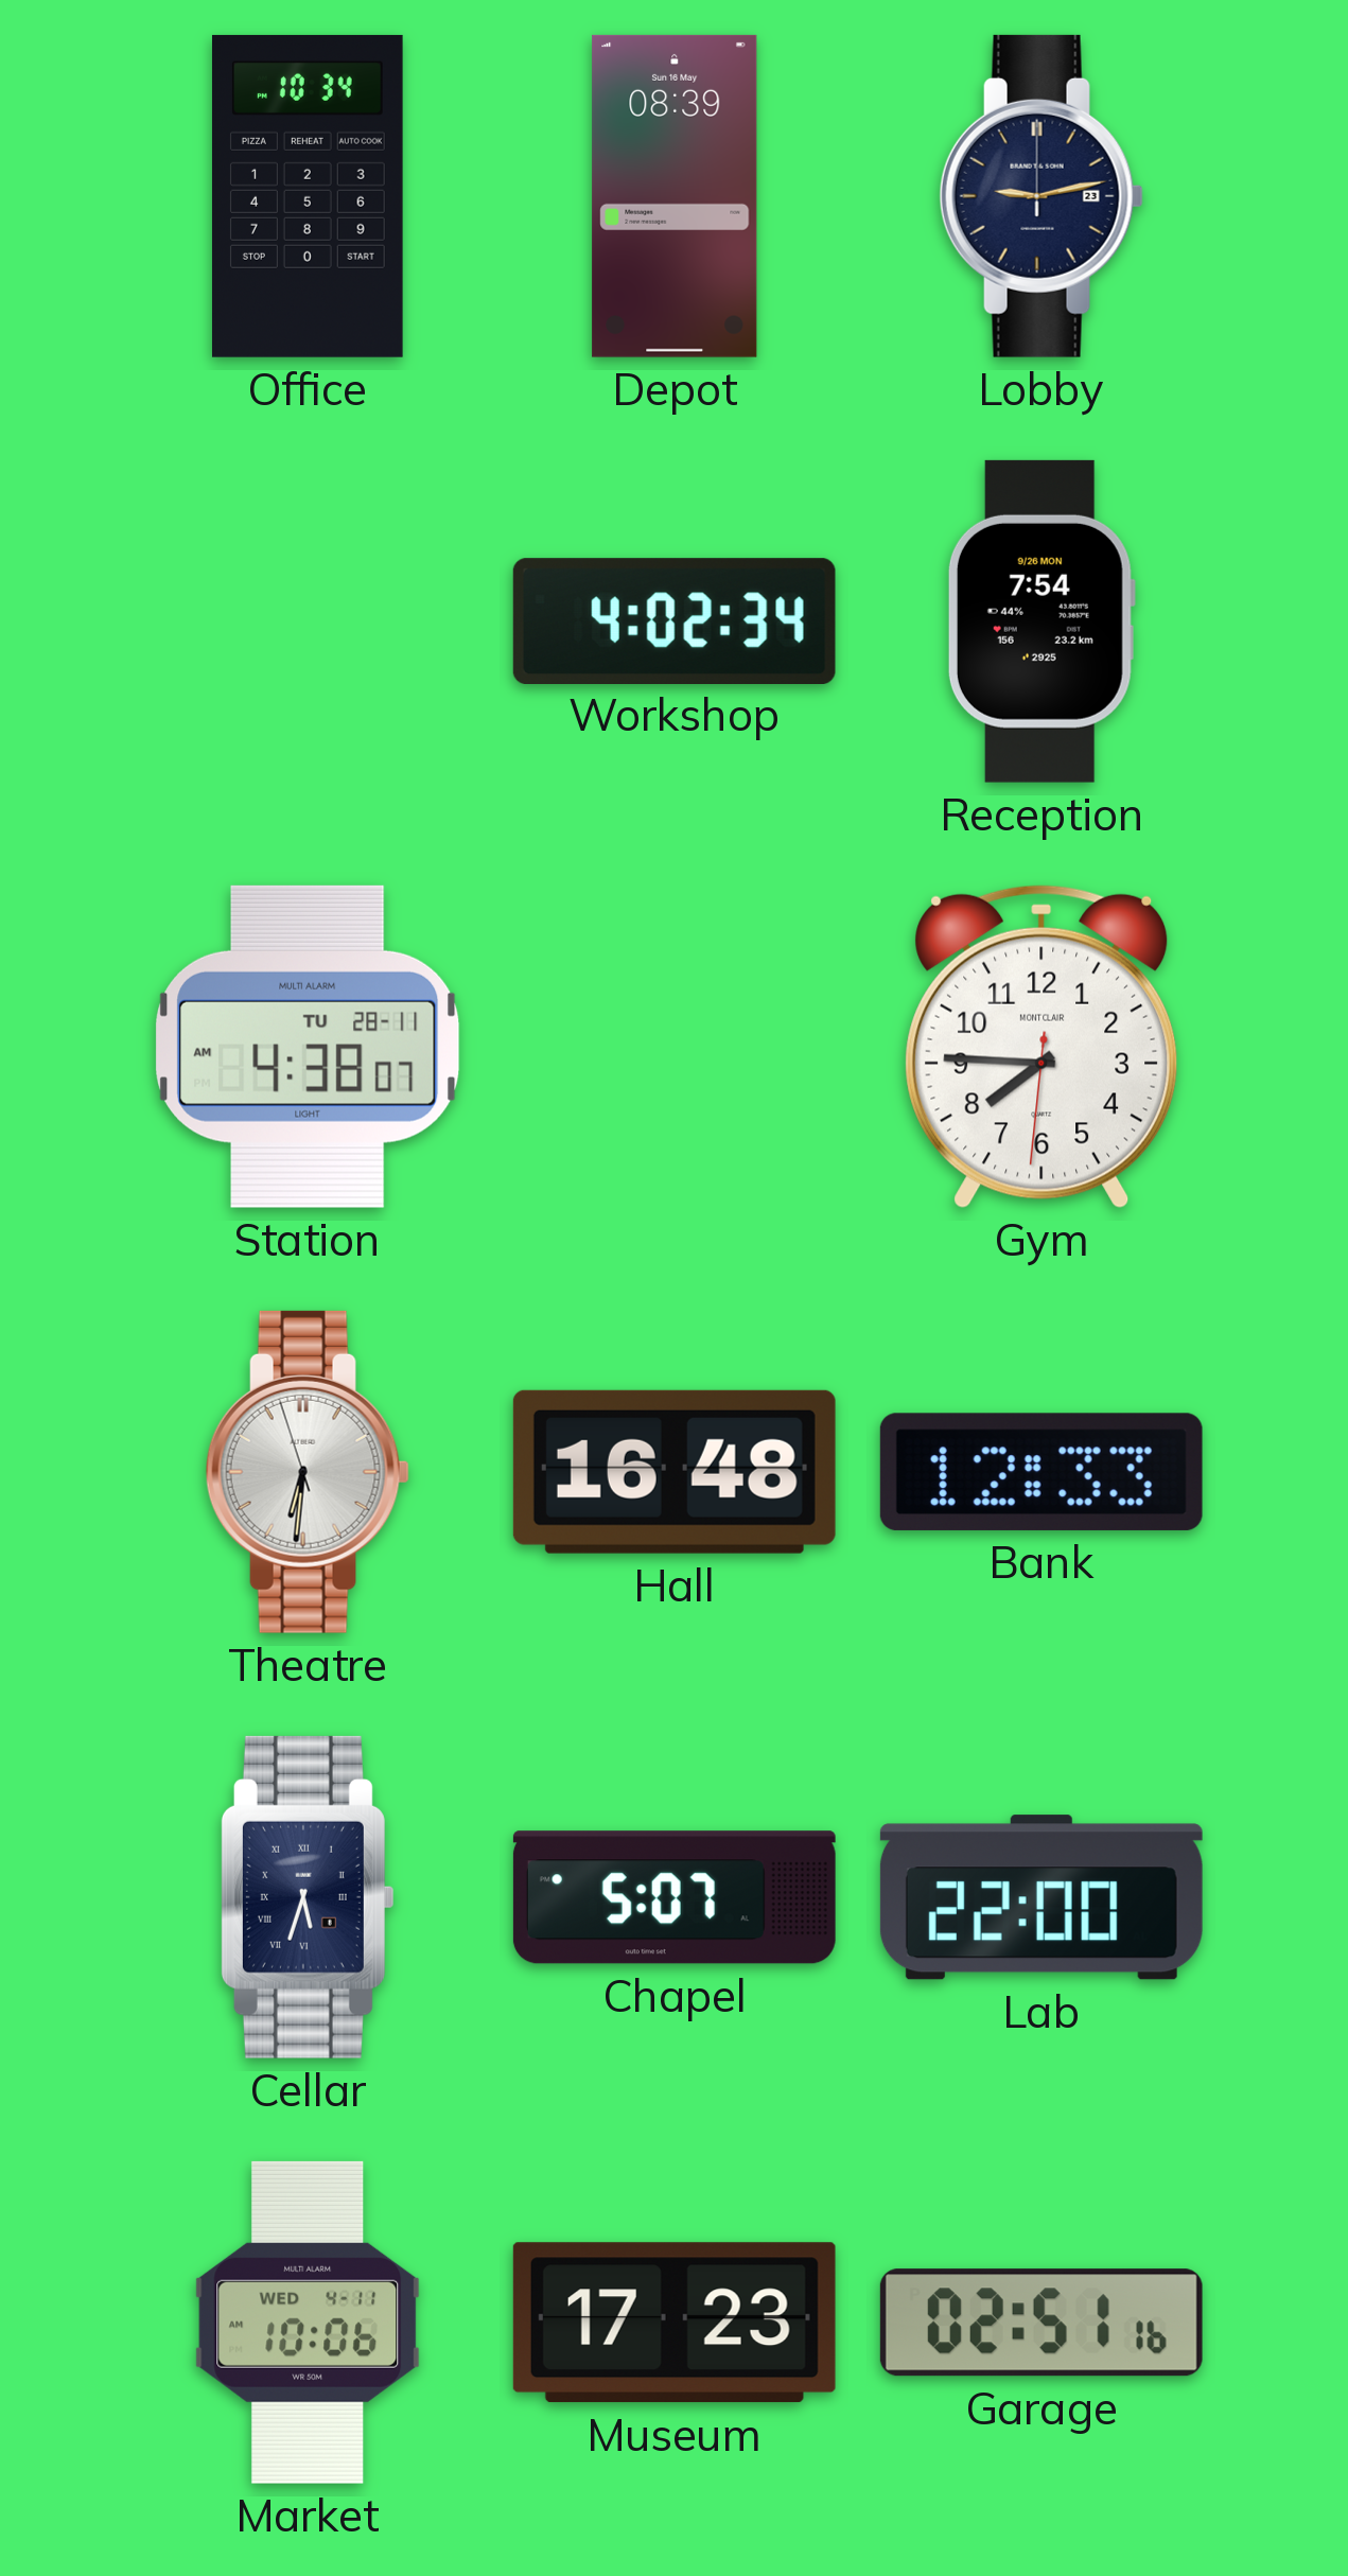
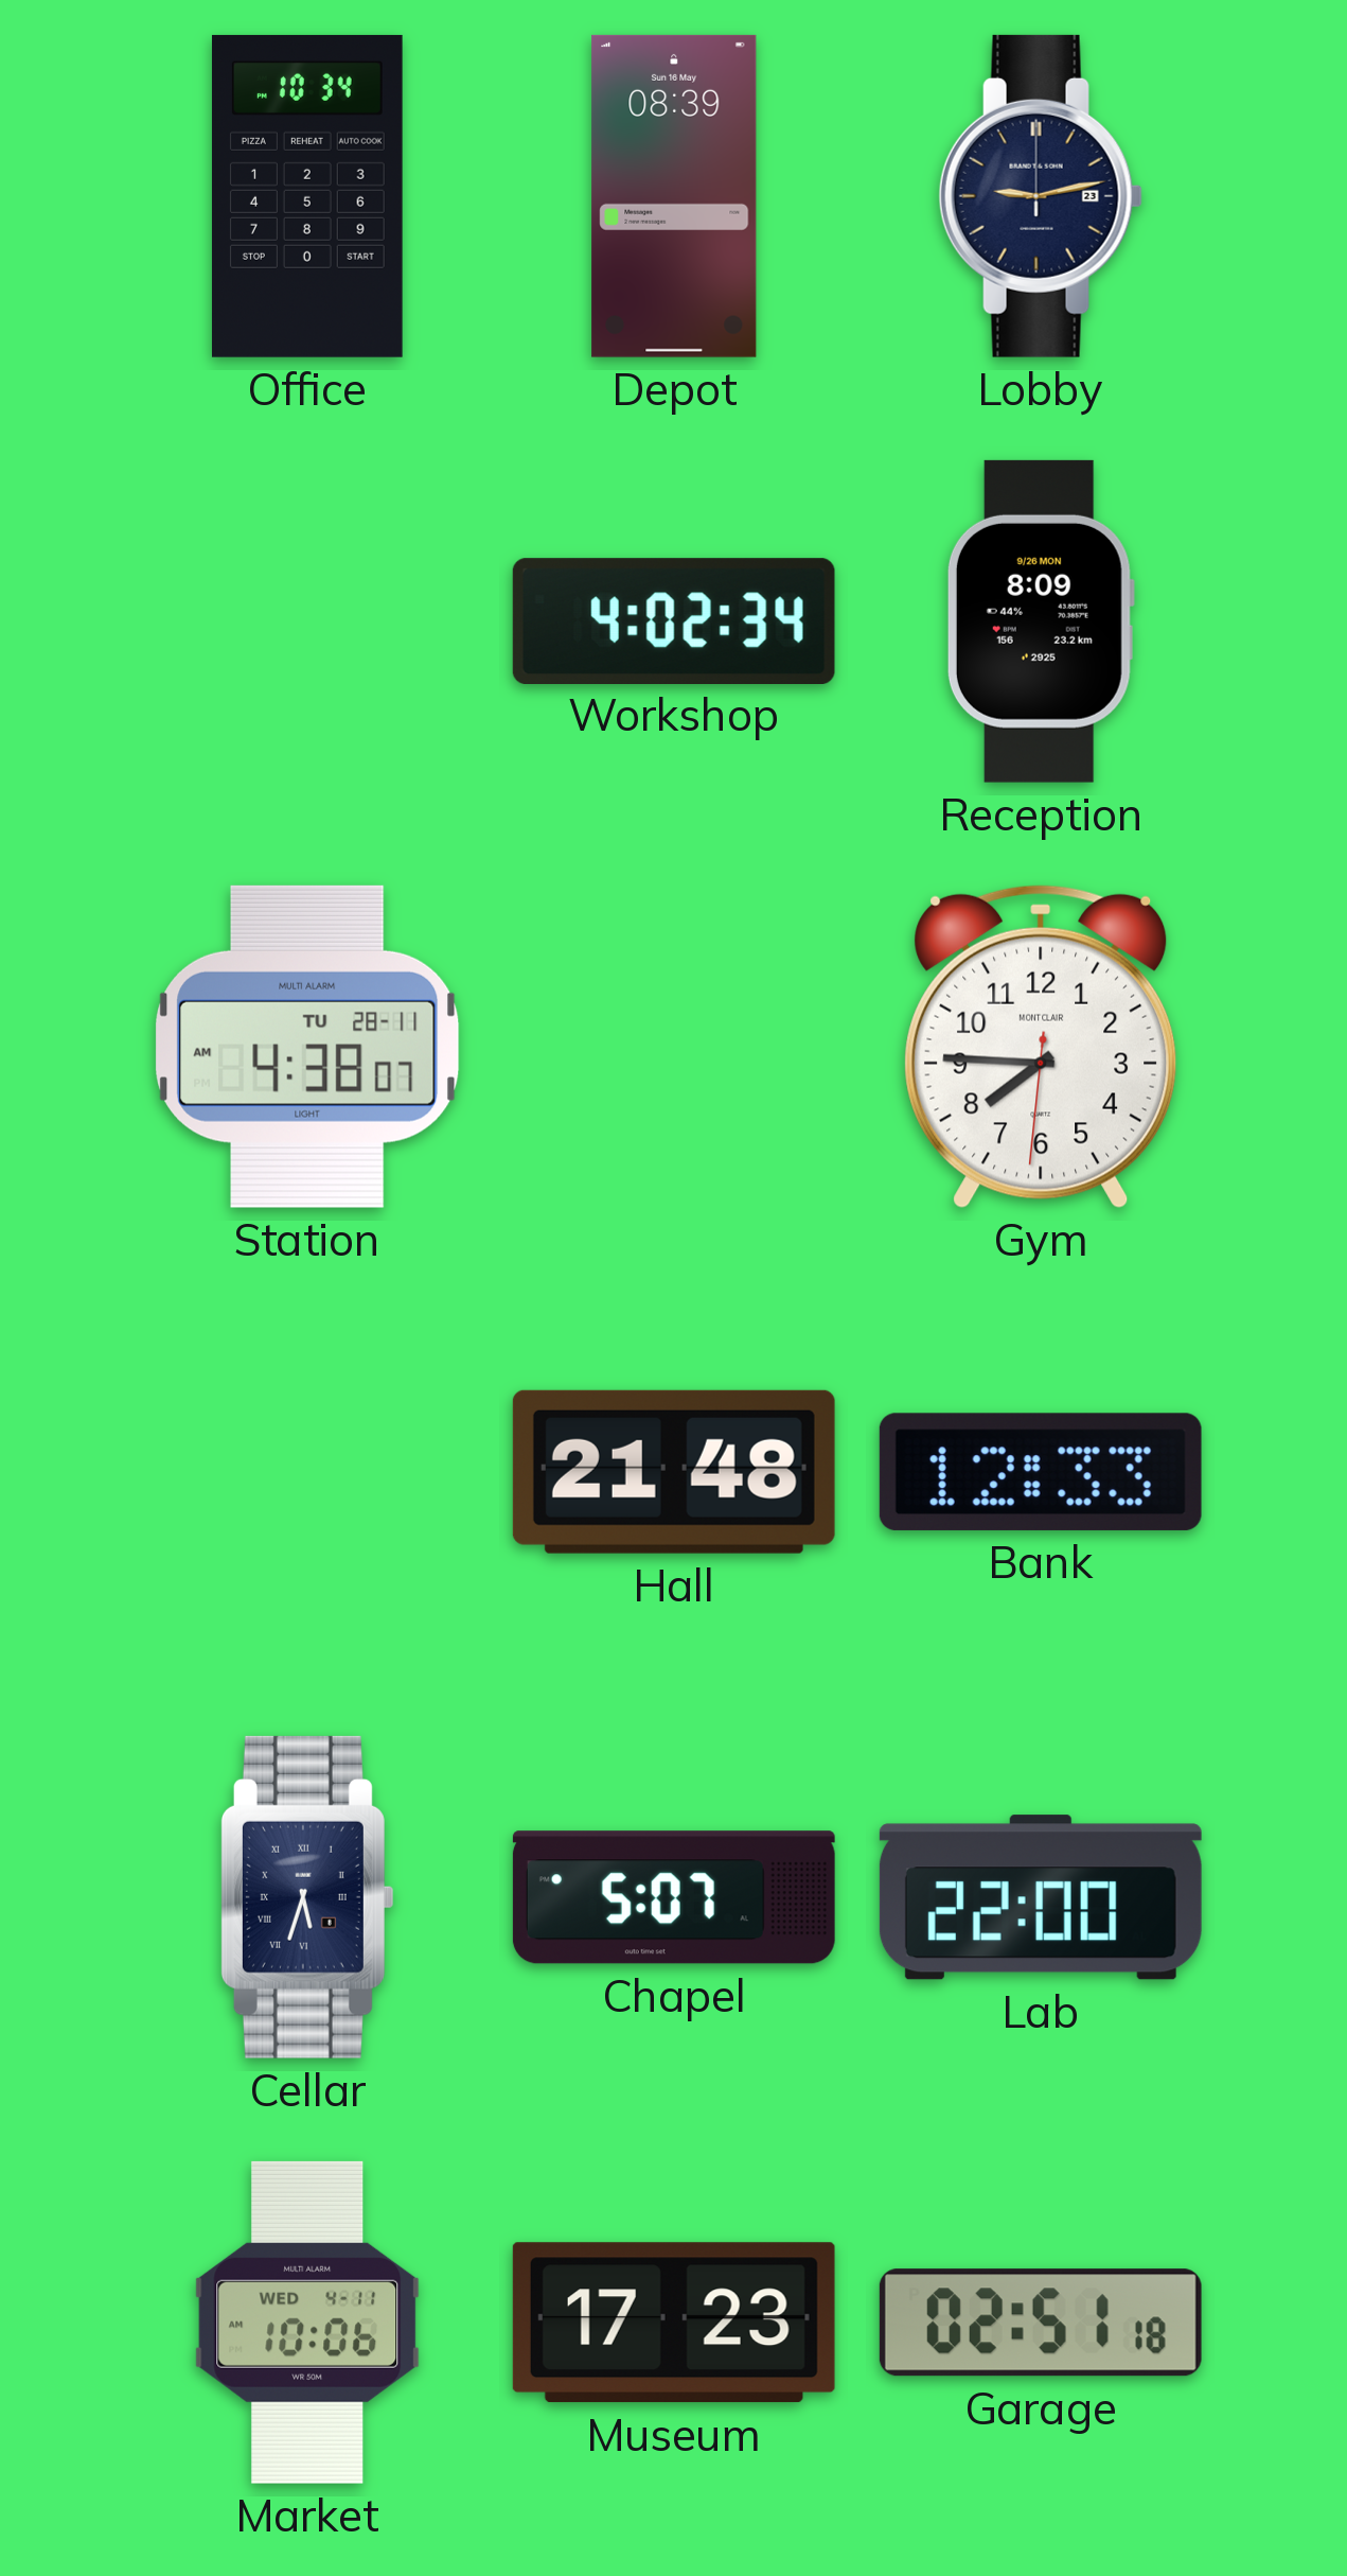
Reception: 7:54 -> 8:09 (1040, 621)
Theatre: 6:30 -> none (308, 1472)
Hall: 16:48 -> 21:48 (674, 1472)
Garage: 02:51:16 -> 02:51:18 (1041, 2323)
